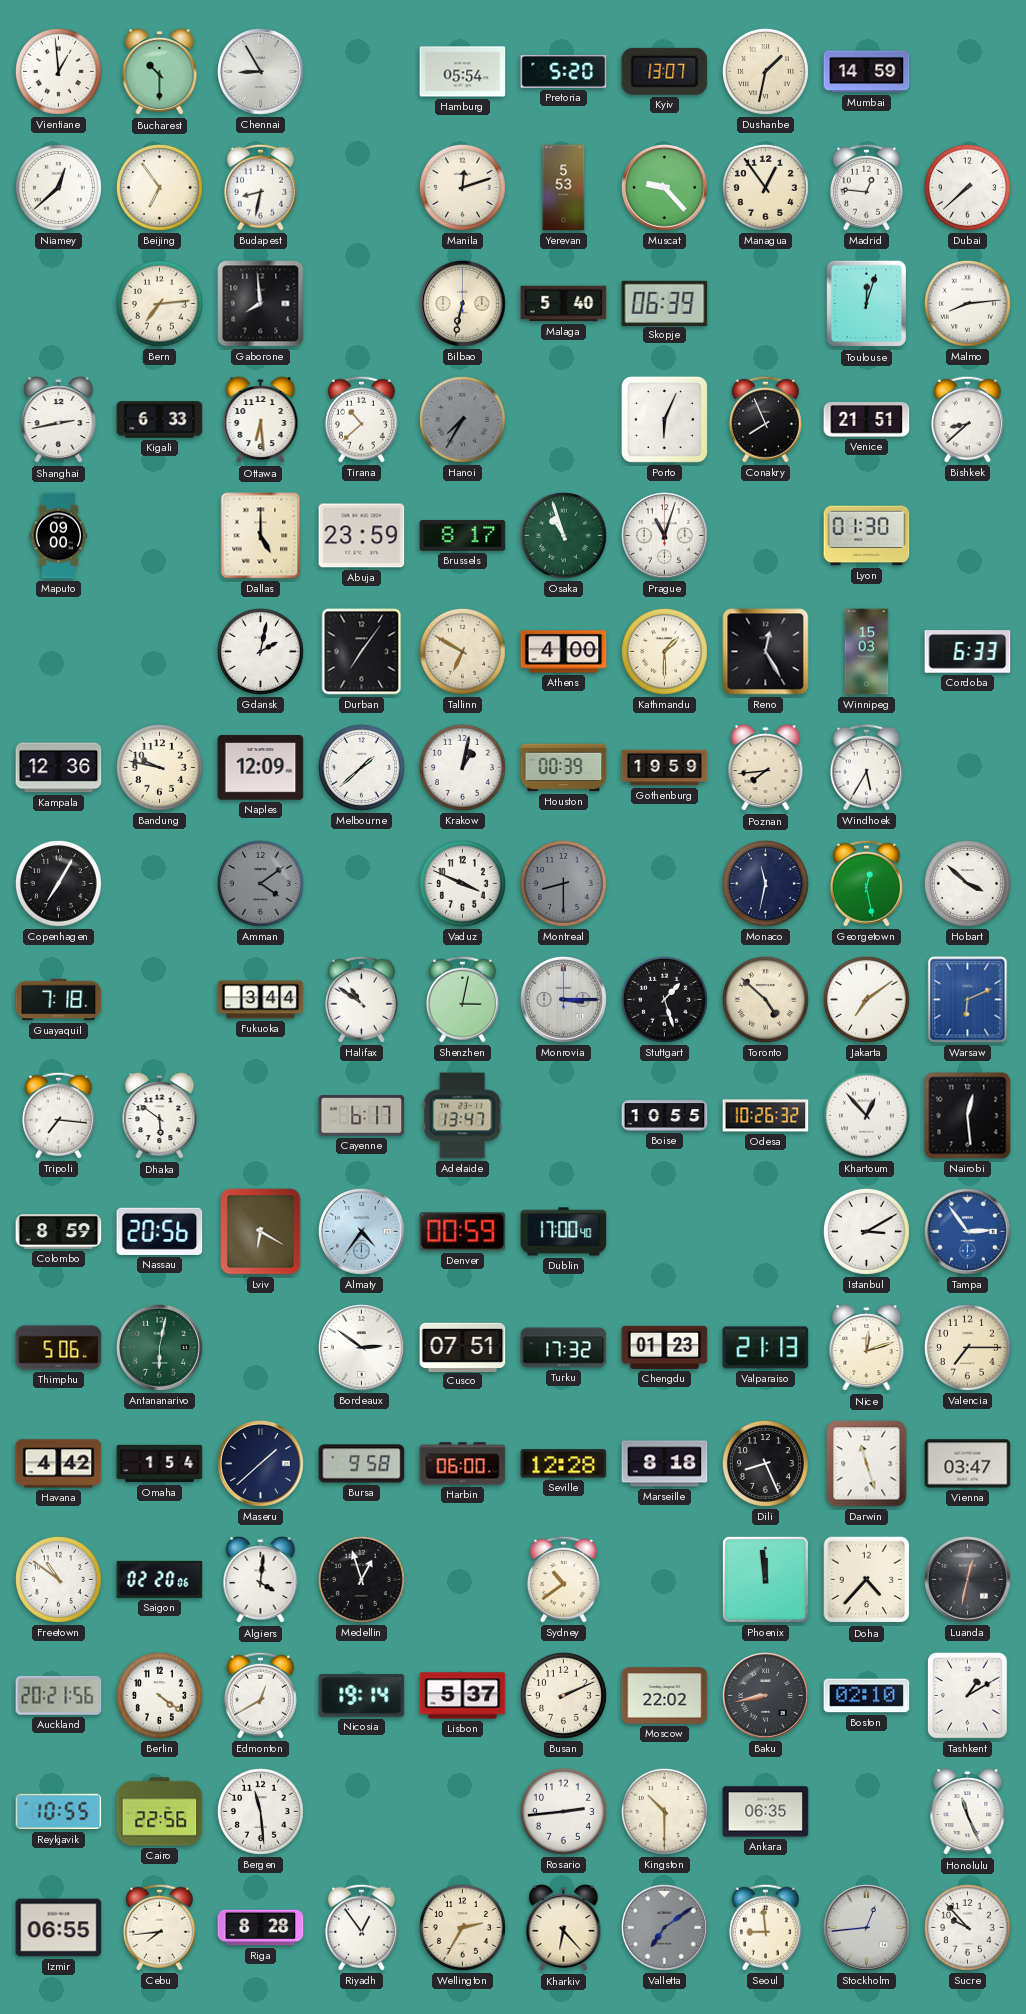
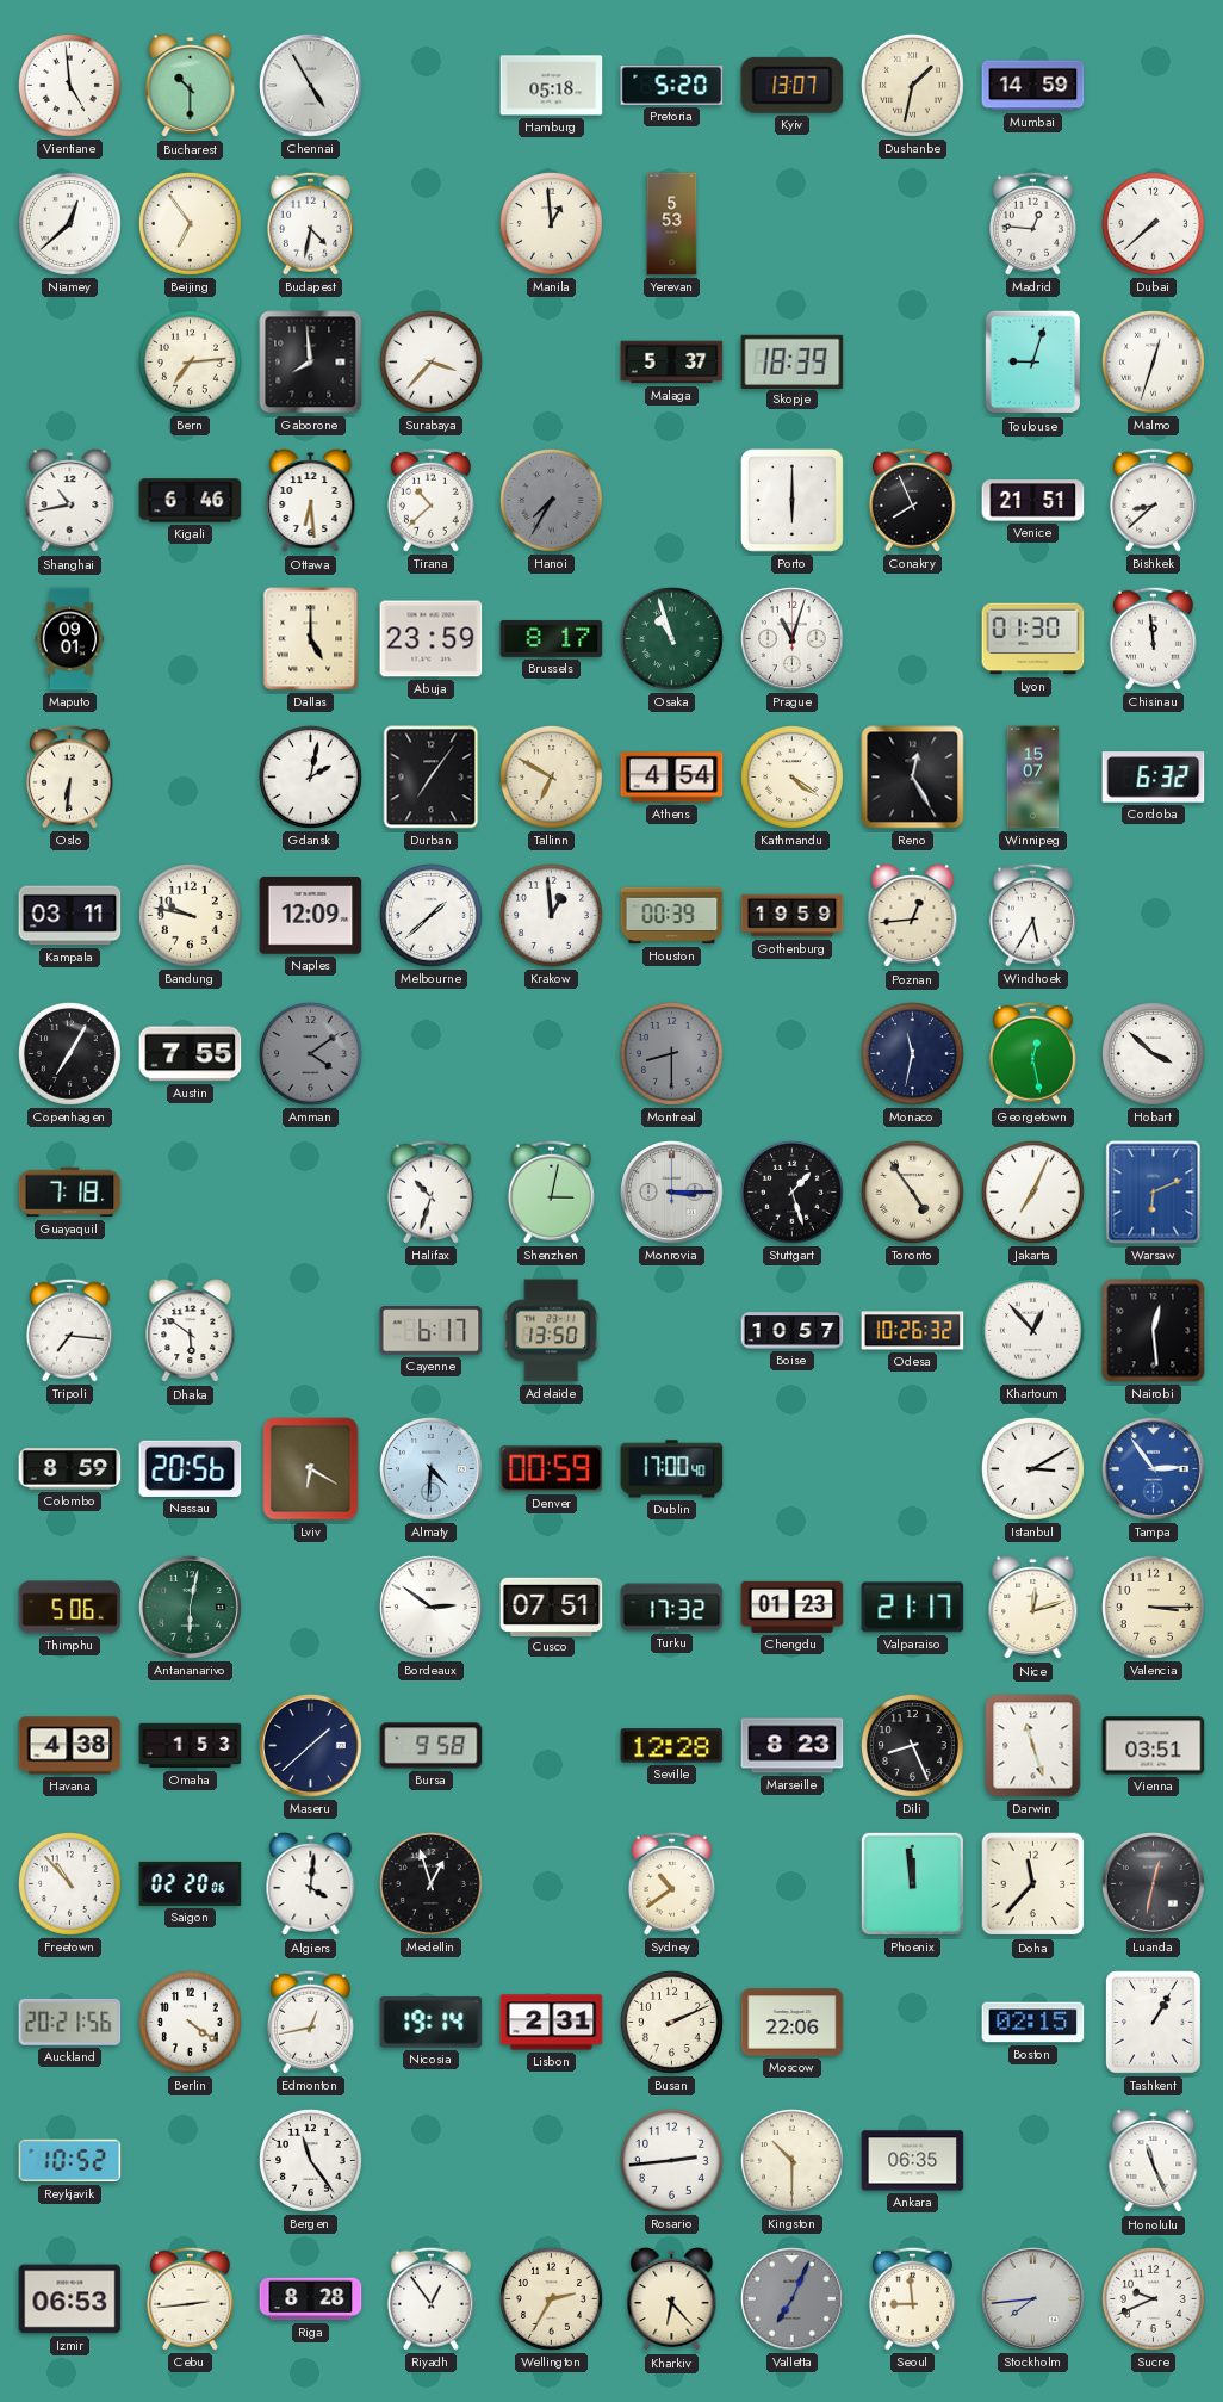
Vientiane: 12:59 -> 4:59 (69, 85)
Chennai: 8:55 -> 4:55 (311, 86)
Hamburg: 05:54 -> 05:18 (552, 86)
Budapest: 8:32 -> 4:32 (310, 223)
Manila: 12:12 -> 12:59 (551, 223)
Muscat: 9:23 -> none (665, 188)
Managua: 12:54 -> none (765, 187)
Surabaya: none -> 3:37 (430, 361)
Bilbao: 6:32 -> none (463, 304)
Malaga: 5:40 -> 5:37 (672, 363)
Skopje: 06:39 -> 18:39 (793, 361)
Toulouse: 12:03 -> 9:03 (1033, 363)
Malmo: 8:14 -> 12:33 (1153, 361)
Shanghai: 2:43 -> 10:43 (70, 501)
Kigali: 6:33 -> 6:46 (191, 501)
Porto: 6:04 -> 6:00 (791, 500)
Maputo: 09:00 -> 09:01 (70, 639)
Chisinau: none -> 11:59 (1153, 638)
Oslo: none -> 6:31 (69, 776)
Athens: 4:00 -> 4:54 (672, 778)
Kathmandu: 1:30 -> 4:21 (791, 776)
Winnipeg: 15:03 -> 15:07 (1033, 778)
Cordoba: 6:33 -> 6:32 (1154, 778)
Kampala: 12:36 -> 03:11 (70, 916)
Krakow: 1:02 -> 12:59 (551, 915)
Poznan: 7:44 -> 12:44 (913, 916)
Austin: none -> 7:55 (191, 1054)
Vaduz: 3:49 -> none (462, 883)
Fukuoka: 3:44 -> none (261, 1000)
Halifax: 10:51 -> 10:33 (430, 1191)
Toronto: 4:52 -> 4:54 (912, 1191)
Jakarta: 7:09 -> 7:04 (1032, 1191)
Adelaide: 13:47 -> 13:50 (552, 1331)
Boise: 10:55 -> 10:57 (793, 1331)
Almaty: 4:36 -> 4:31 (432, 1469)
Valparaiso: 21:13 -> 21:17 (913, 1608)
Valencia: 7:15 -> 3:15 (1153, 1607)
Havana: 4:42 -> 4:38 (70, 1746)
Omaha: 1:54 -> 1:53 (191, 1746)
Harbin: 06:00 -> none (463, 1464)
Marseille: 8:18 -> 8:23 (793, 1746)
Vienna: 03:47 -> 03:51 (1154, 1746)
Freetown: 10:51 -> 10:53 (69, 1883)
Doha: 4:37 -> 11:37 (1033, 1884)
Edmonton: 12:40 -> 12:43 (310, 2022)
Lisbon: 5:37 -> 2:31 (552, 2023)
Moscow: 22:02 -> 22:06 (793, 2023)
Baku: 8:43 -> none (766, 1696)
Boston: 02:10 -> 02:15 (1033, 2023)
Tashkent: 1:10 -> 1:05 (1153, 2022)
Reykjavik: 10:55 -> 10:52 (70, 2161)
Cairo: 22:56 -> none (160, 1812)
Bergen: 11:29 -> 11:24 (310, 2160)
Izmir: 06:55 -> 06:53 (70, 2299)
Cebu: 7:44 -> 2:44 (190, 2298)
Valletta: 7:09 -> 7:04 (793, 2299)
Stockholm: 12:44 -> 7:44 (1033, 2299)
Sucre: 9:53 -> 9:41 (1153, 2298)
